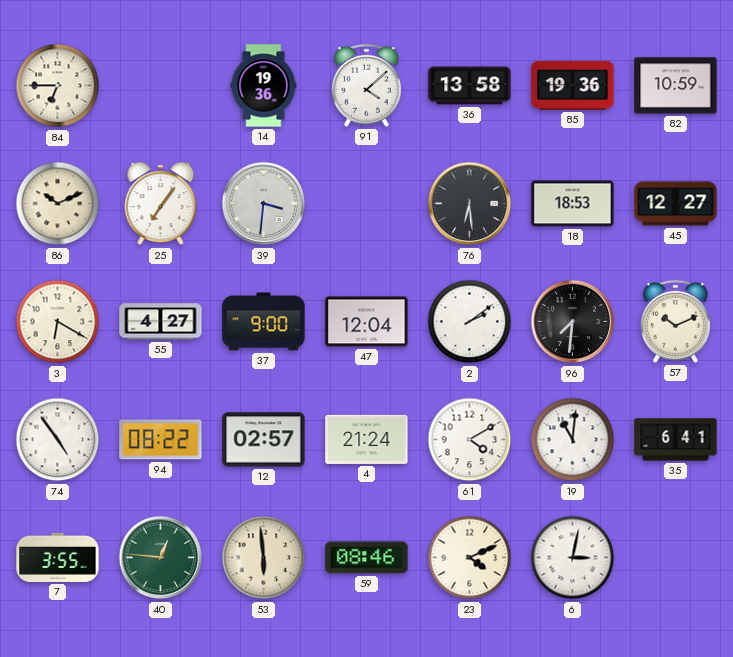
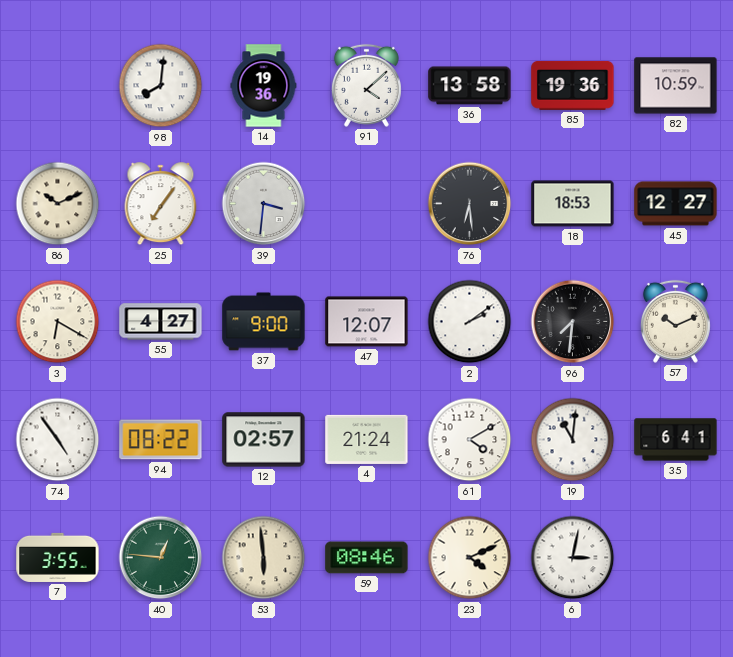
84: 6:45 -> none (58, 86)
98: none -> 8:01 (161, 86)
47: 12:04 -> 12:07 (367, 322)
